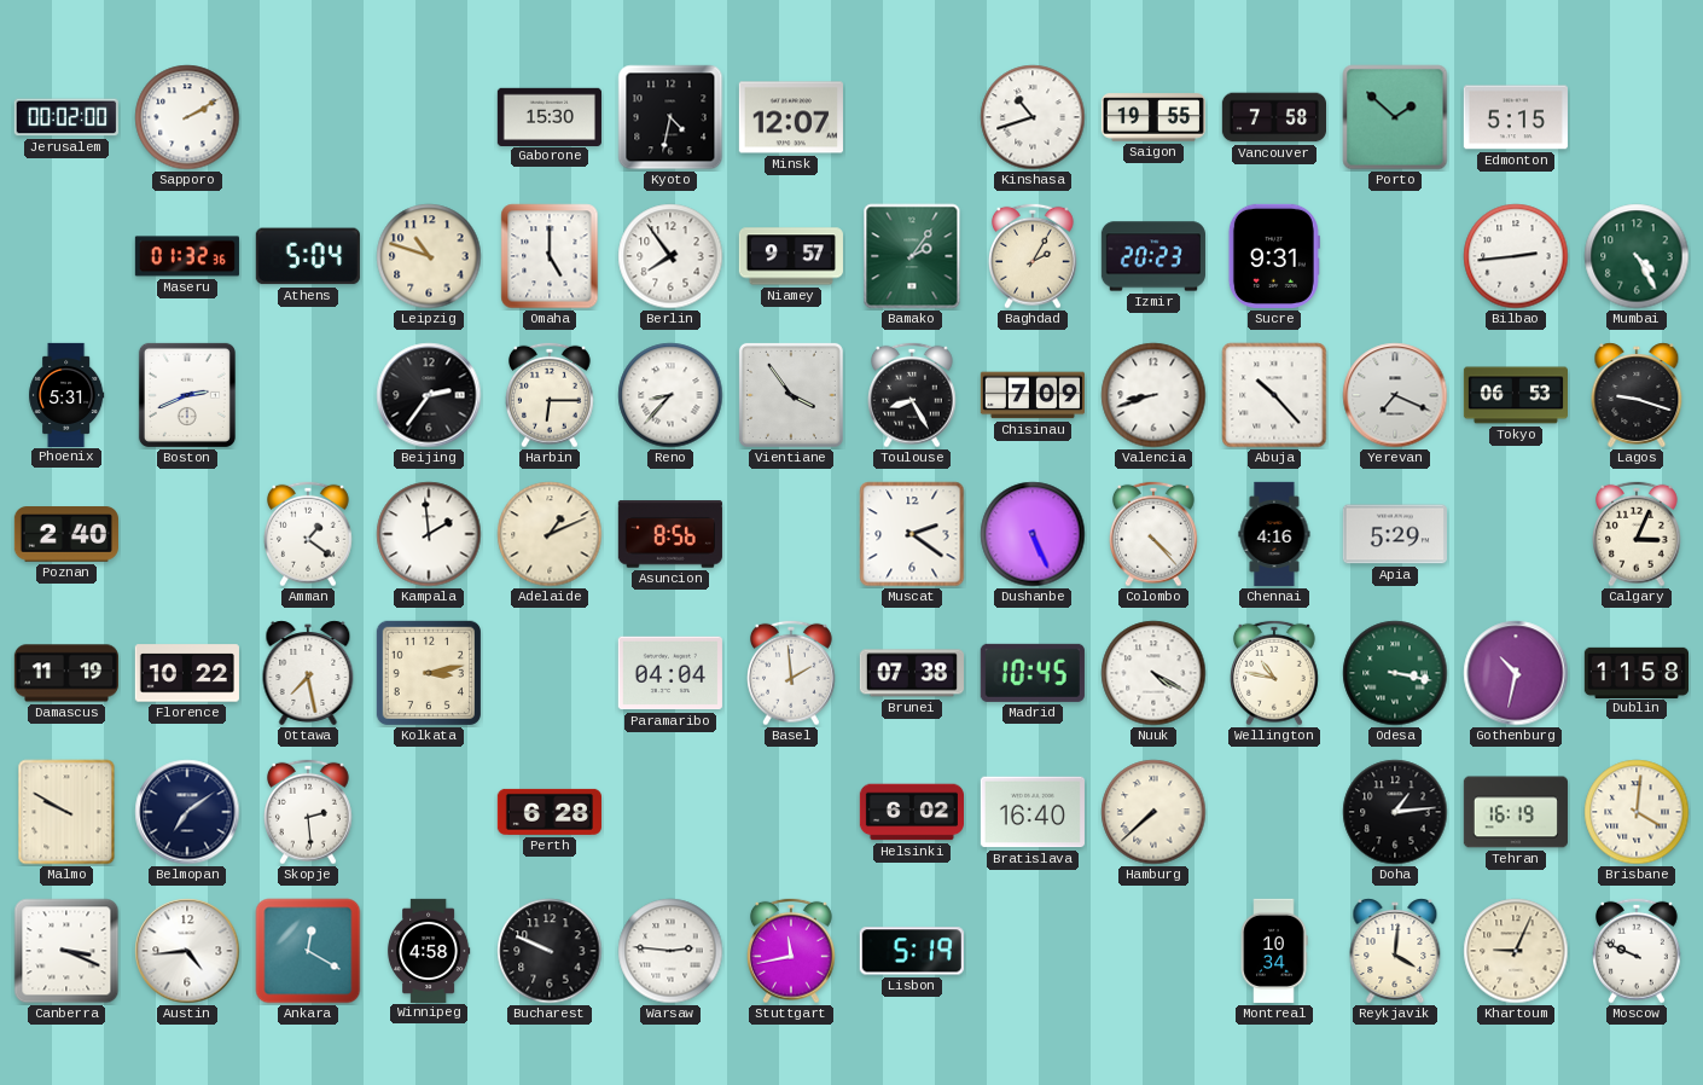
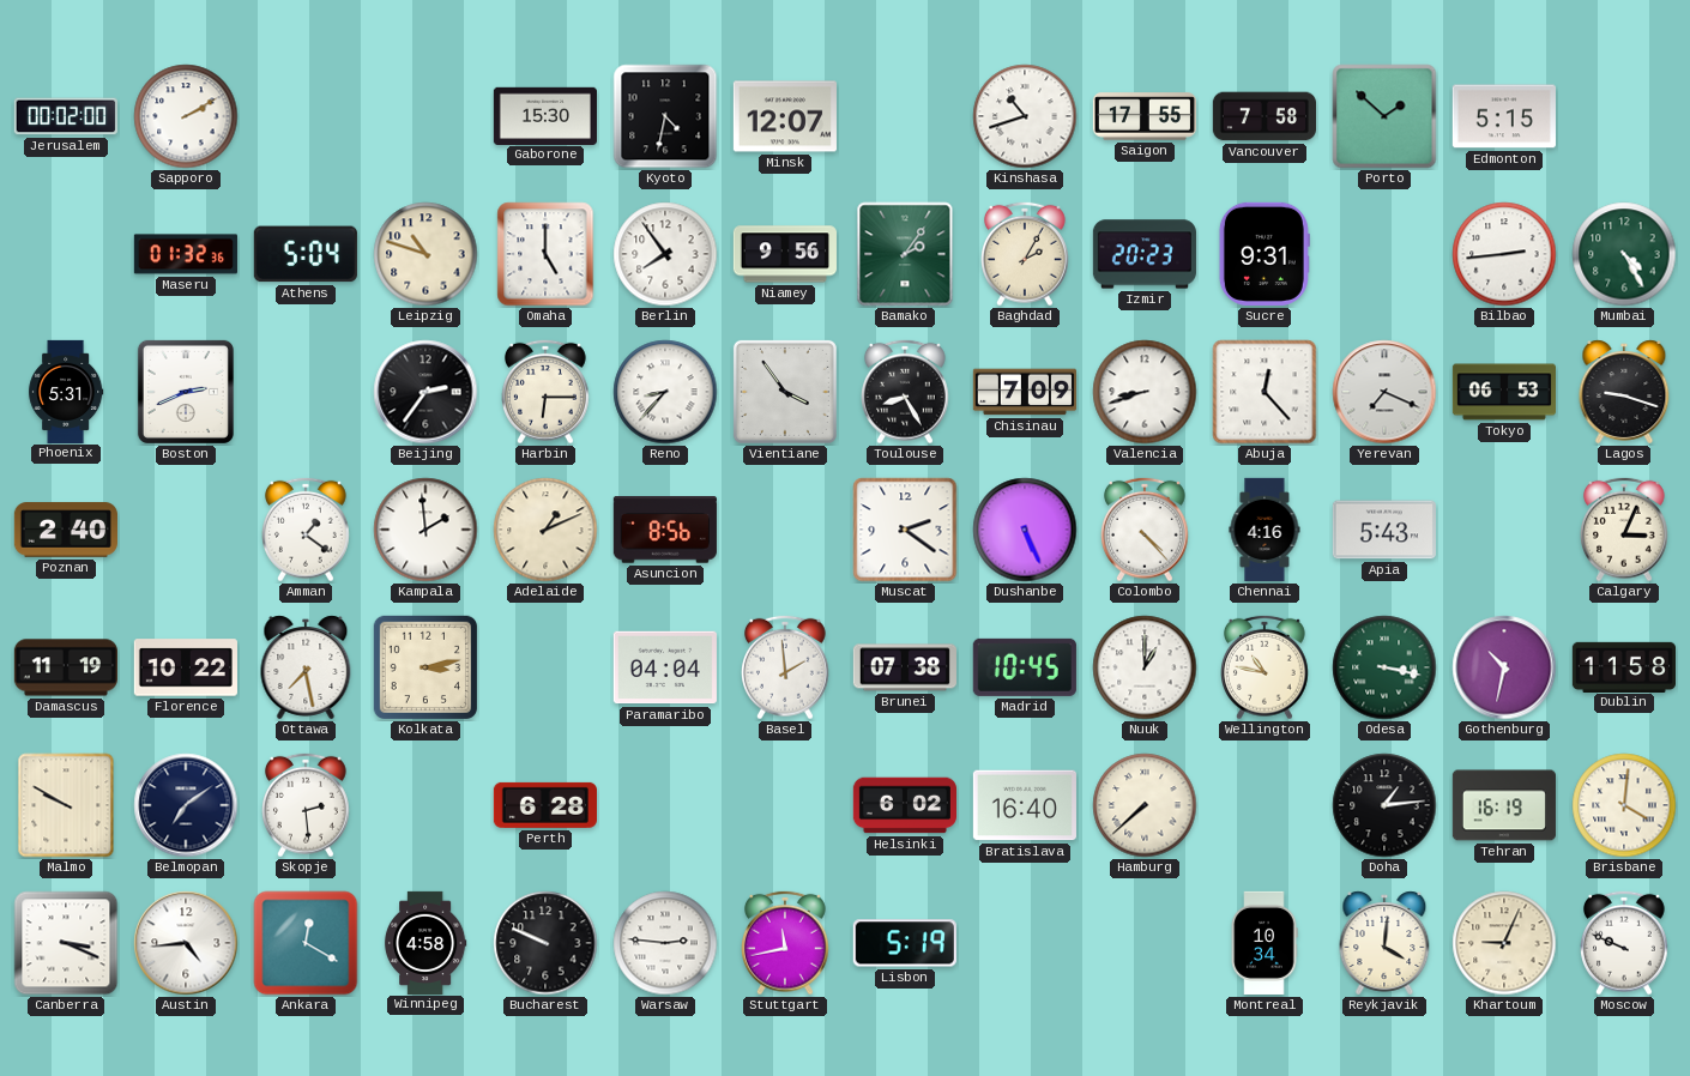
Saigon: 19:55 -> 17:55 (1145, 116)
Niamey: 9:57 -> 9:56 (785, 254)
Abuja: 10:23 -> 12:23 (1265, 392)
Apia: 5:29 -> 5:43 (1384, 530)
Nuuk: 4:20 -> 1:00 (1145, 667)
